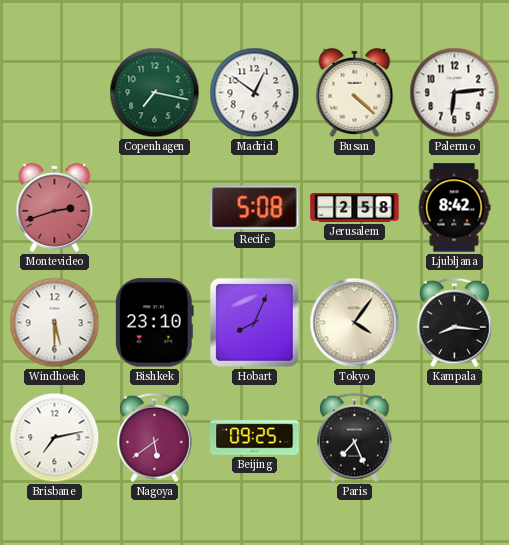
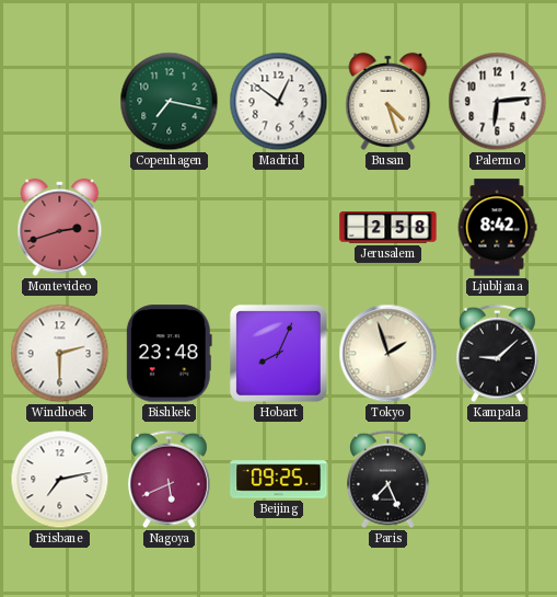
Busan: 4:22 -> 4:27 (388, 101)
Recife: 5:08 -> none (255, 208)
Windhoek: 5:30 -> 2:30 (60, 354)
Bishkek: 23:10 -> 23:48 (169, 354)
Tokyo: 4:06 -> 1:57 (388, 354)
Kampala: 8:16 -> 9:08 (498, 354)
Nagoya: 5:39 -> 5:41 (170, 480)
